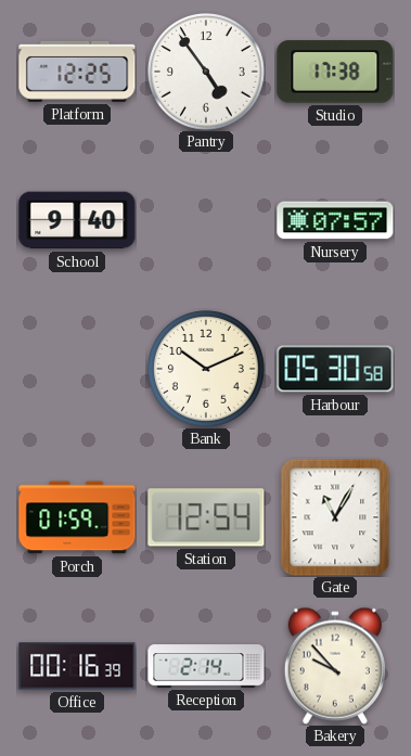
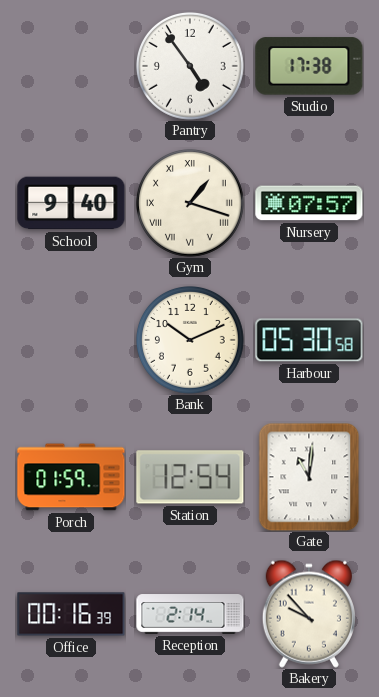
Platform: 12:25 -> none (77, 72)
Gym: none -> 1:18 (190, 203)
Gate: 11:05 -> 11:01 (309, 477)
